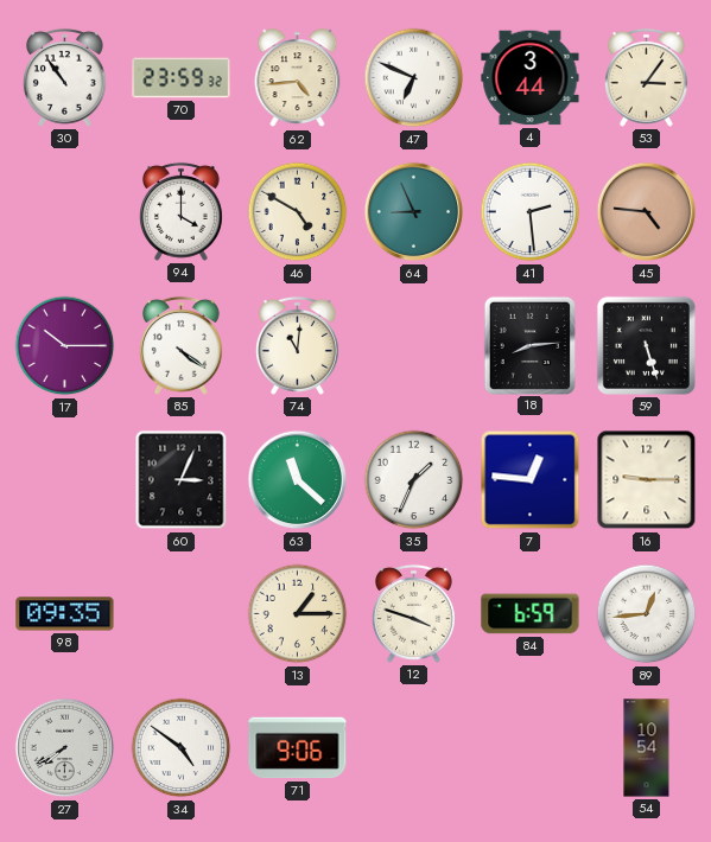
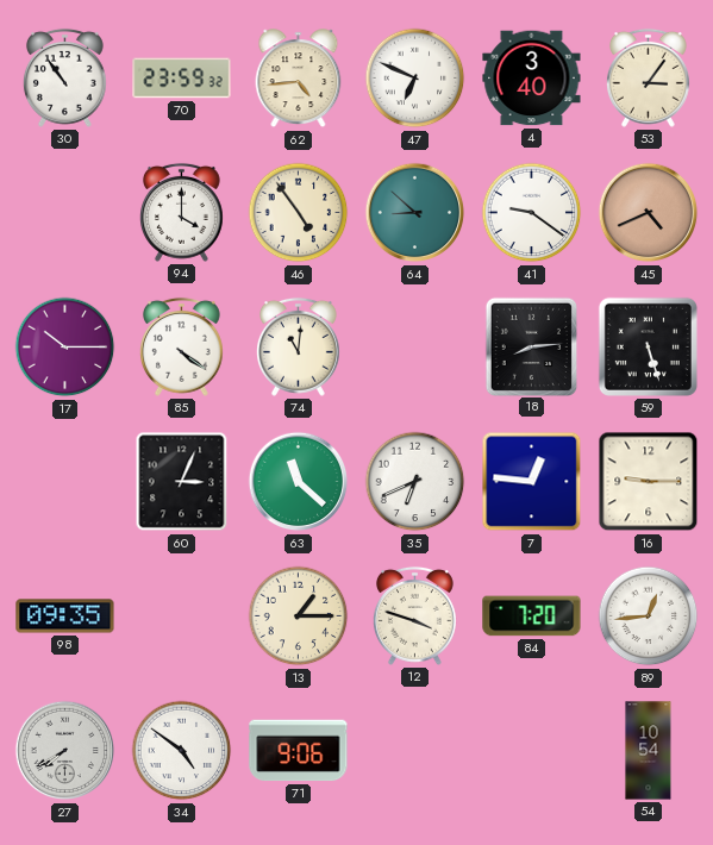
4: 3:44 -> 3:40 (532, 79)
46: 4:50 -> 4:54 (299, 213)
64: 8:56 -> 8:52 (415, 213)
41: 2:29 -> 9:21 (532, 213)
45: 4:46 -> 4:41 (649, 213)
35: 1:34 -> 6:41 (415, 482)
84: 6:59 -> 7:20 (532, 616)
